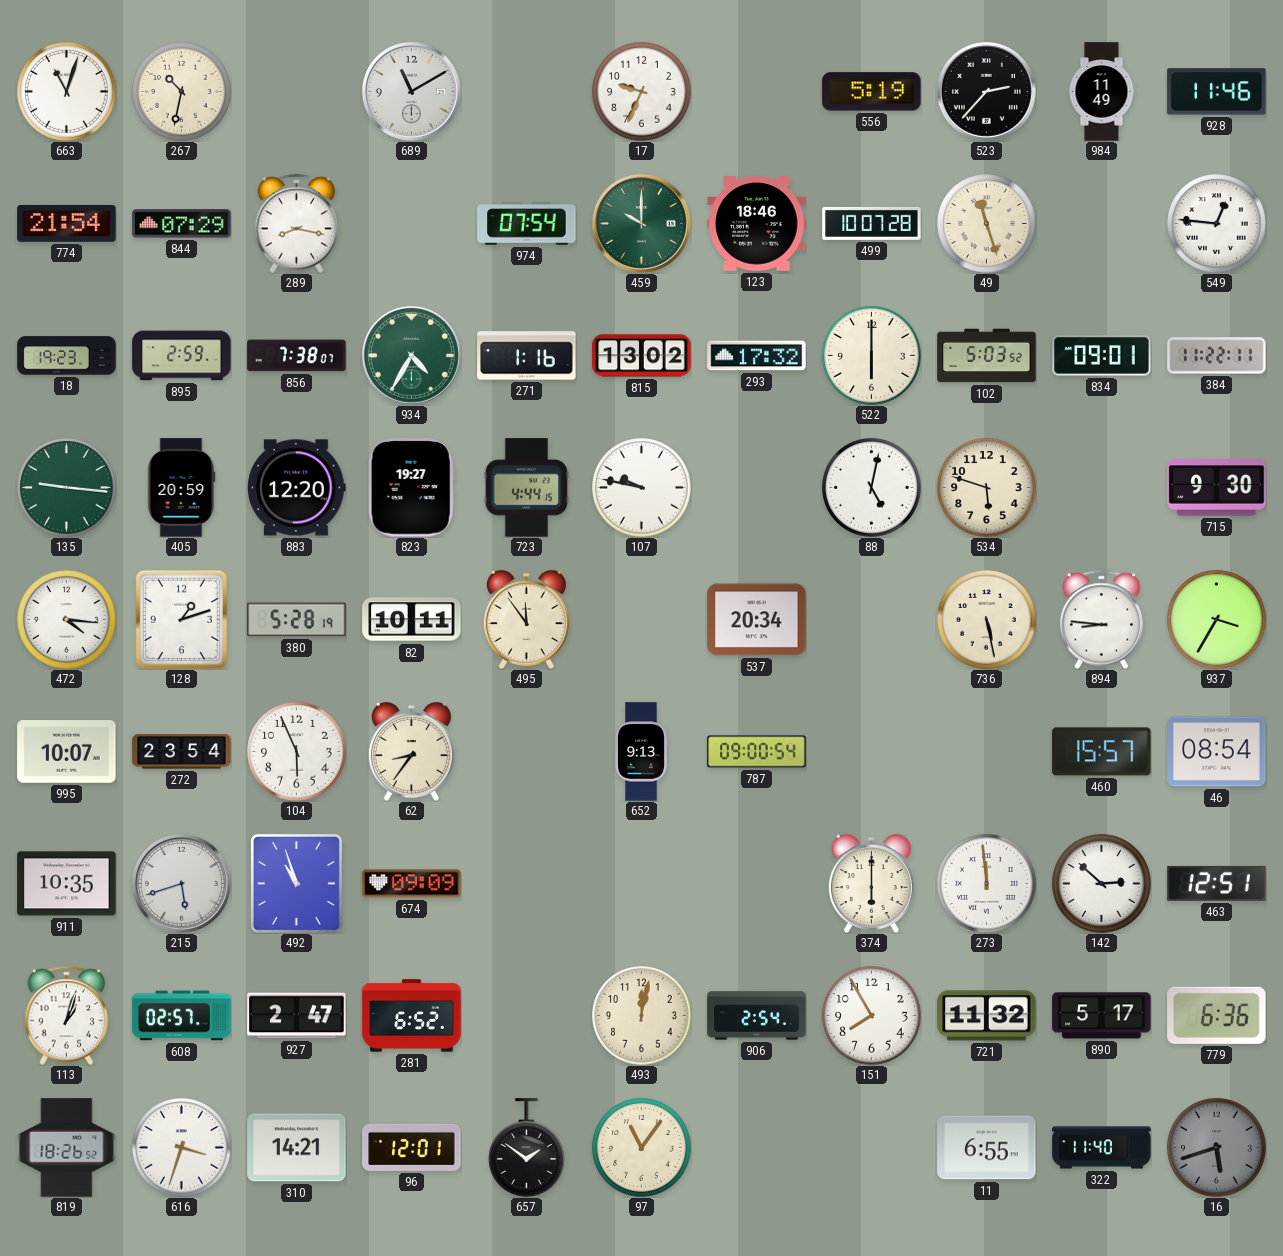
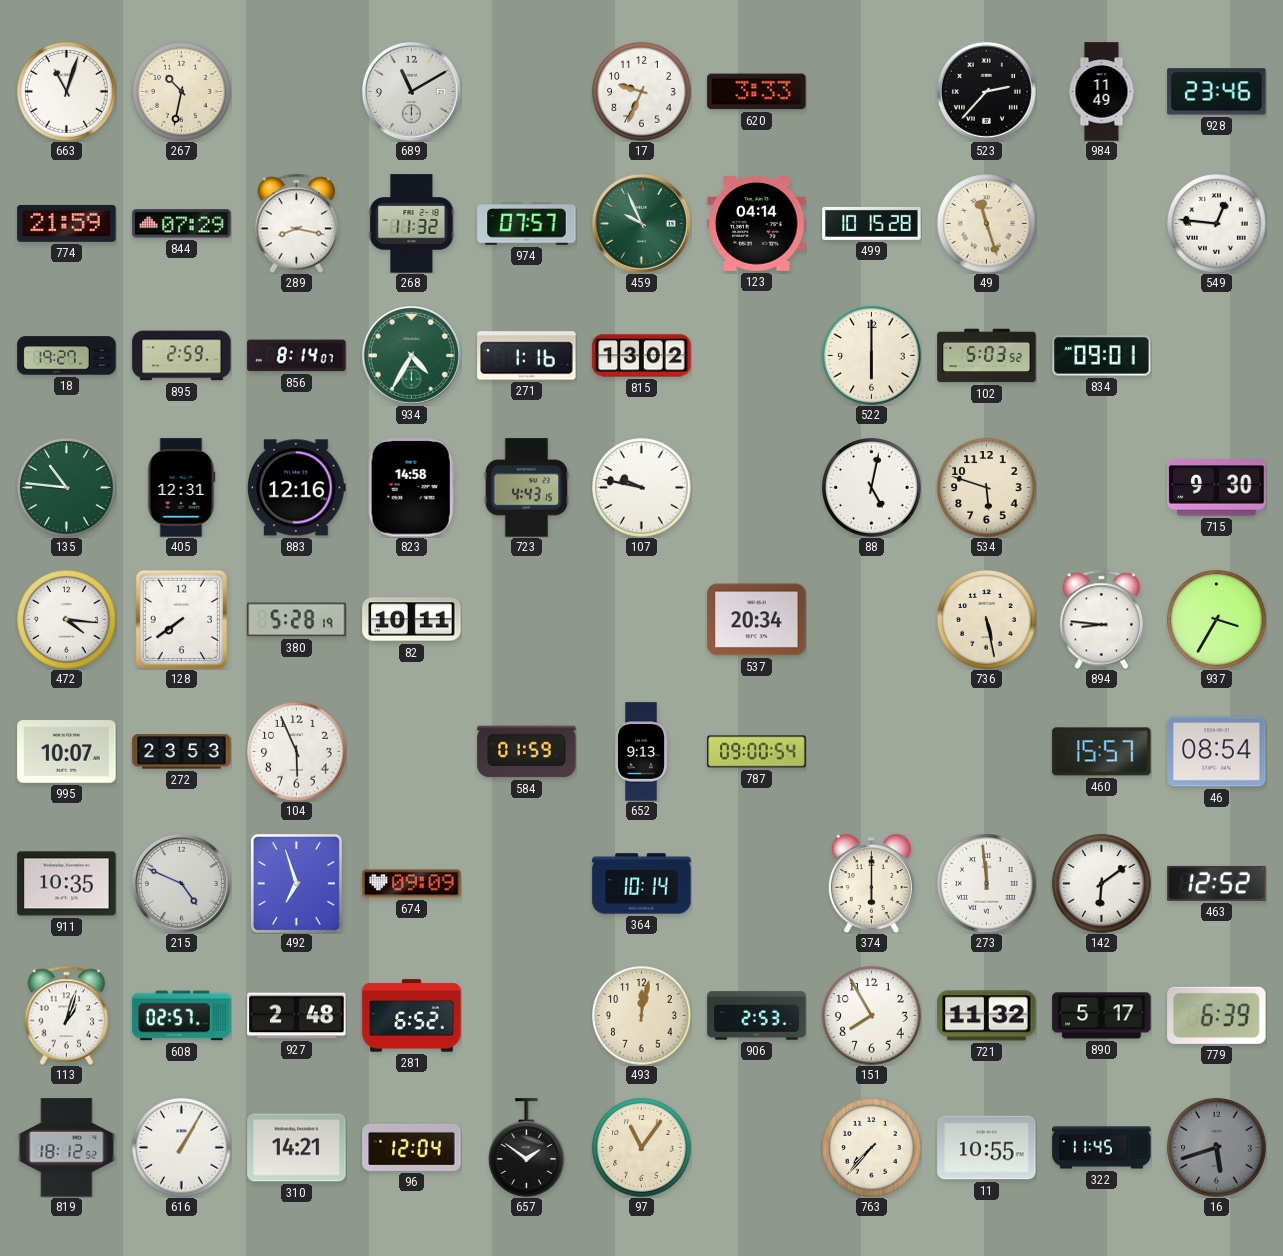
620: none -> 3:33 (757, 92)
556: 5:19 -> none (872, 92)
928: 11:46 -> 23:46 (1217, 92)
774: 21:54 -> 21:59 (67, 223)
268: none -> 11:32 (412, 224)
974: 07:54 -> 07:57 (527, 224)
459: 10:00 -> 9:56 (641, 223)
123: 18:46 -> 04:14 (757, 224)
499: 10:07 -> 10:15 (872, 223)
18: 19:23 -> 19:27 (67, 356)
856: 7:38 -> 8:14 (297, 356)
293: 17:32 -> none (757, 356)
384: 11:22 -> none (1217, 356)
135: 9:16 -> 10:46 (67, 488)
405: 20:59 -> 12:31 (182, 488)
883: 12:20 -> 12:16 (297, 488)
823: 19:27 -> 14:58 (411, 488)
723: 4:44 -> 4:43 (527, 488)
128: 1:12 -> 7:39 (181, 619)
495: 11:54 -> none (526, 619)
272: 23:54 -> 23:53 (182, 752)
62: 8:36 -> none (411, 751)
584: none -> 01:59 (527, 752)
215: 5:42 -> 4:49 (181, 883)
492: 10:57 -> 6:57 (296, 883)
364: none -> 10:14 (642, 884)
142: 2:52 -> 6:09 (1102, 884)
463: 12:51 -> 12:52 (1217, 883)
927: 2:47 -> 2:48 (297, 1016)
906: 2:54 -> 2:53 (757, 1016)
779: 6:36 -> 6:39 (1217, 1015)
819: 18:26 -> 18:12 (67, 1148)
616: 3:33 -> 1:05 (182, 1148)
96: 12:01 -> 12:04 (412, 1147)
763: none -> 7:37 (872, 1148)
11: 6:55 -> 10:55 (987, 1148)
322: 11:40 -> 11:45 (1102, 1148)
